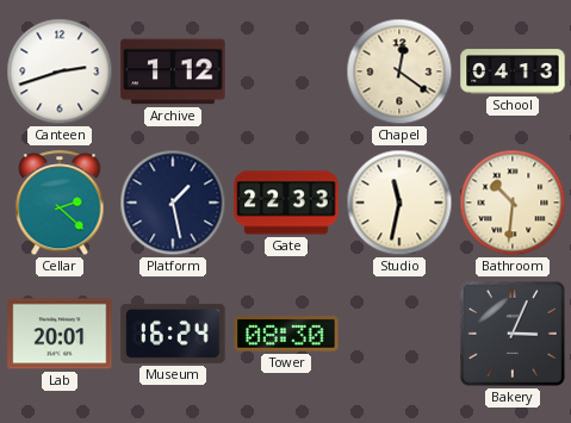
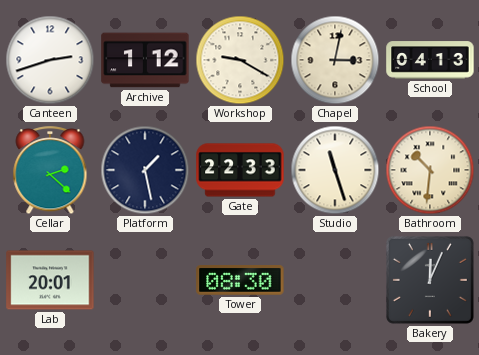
Workshop: none -> 9:20 (240, 60)
Chapel: 12:21 -> 3:02 (335, 60)
Studio: 11:32 -> 11:27 (335, 170)
Museum: 16:24 -> none (173, 334)
Bakery: 3:04 -> 12:04 (430, 280)
